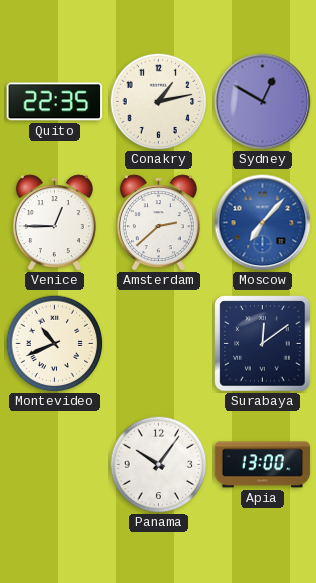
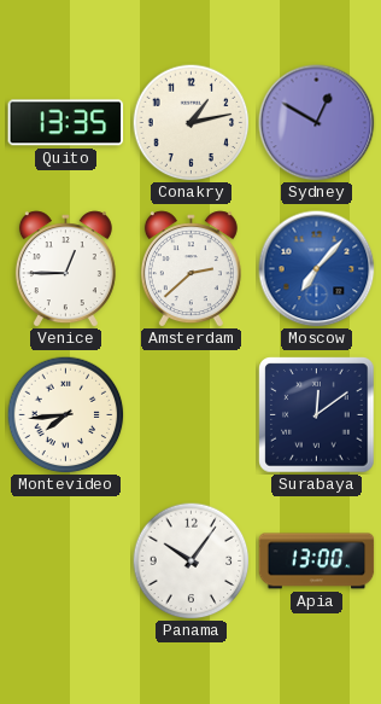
Quito: 22:35 -> 13:35 (66, 123)
Montevideo: 10:41 -> 7:44 (65, 414)
